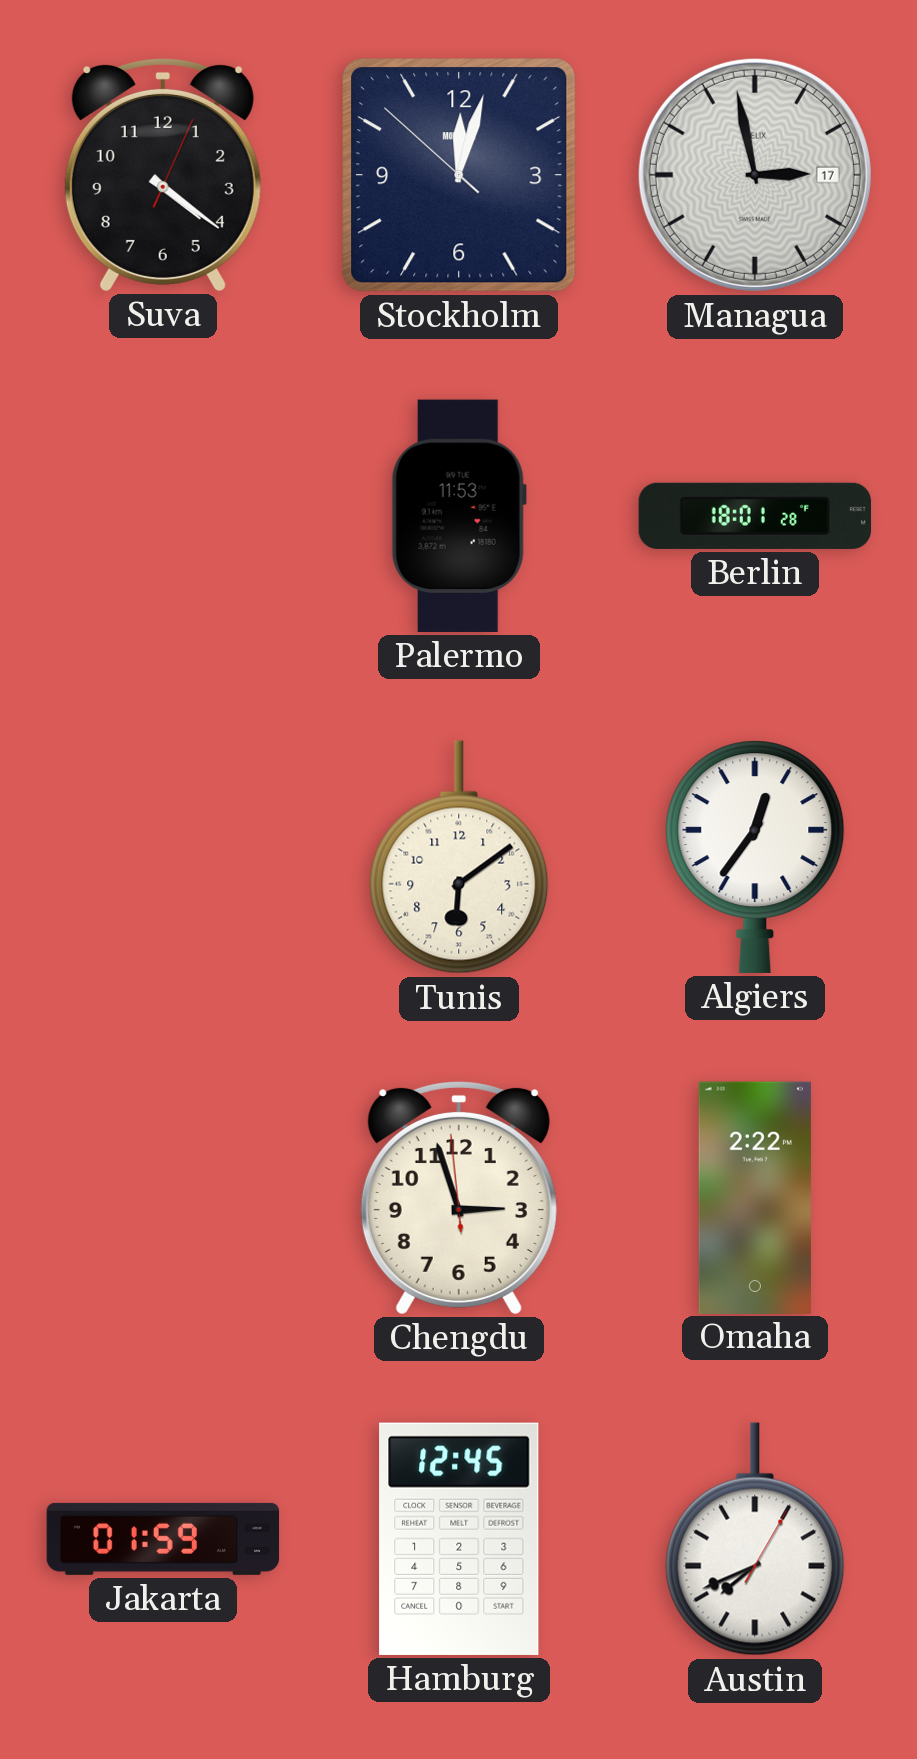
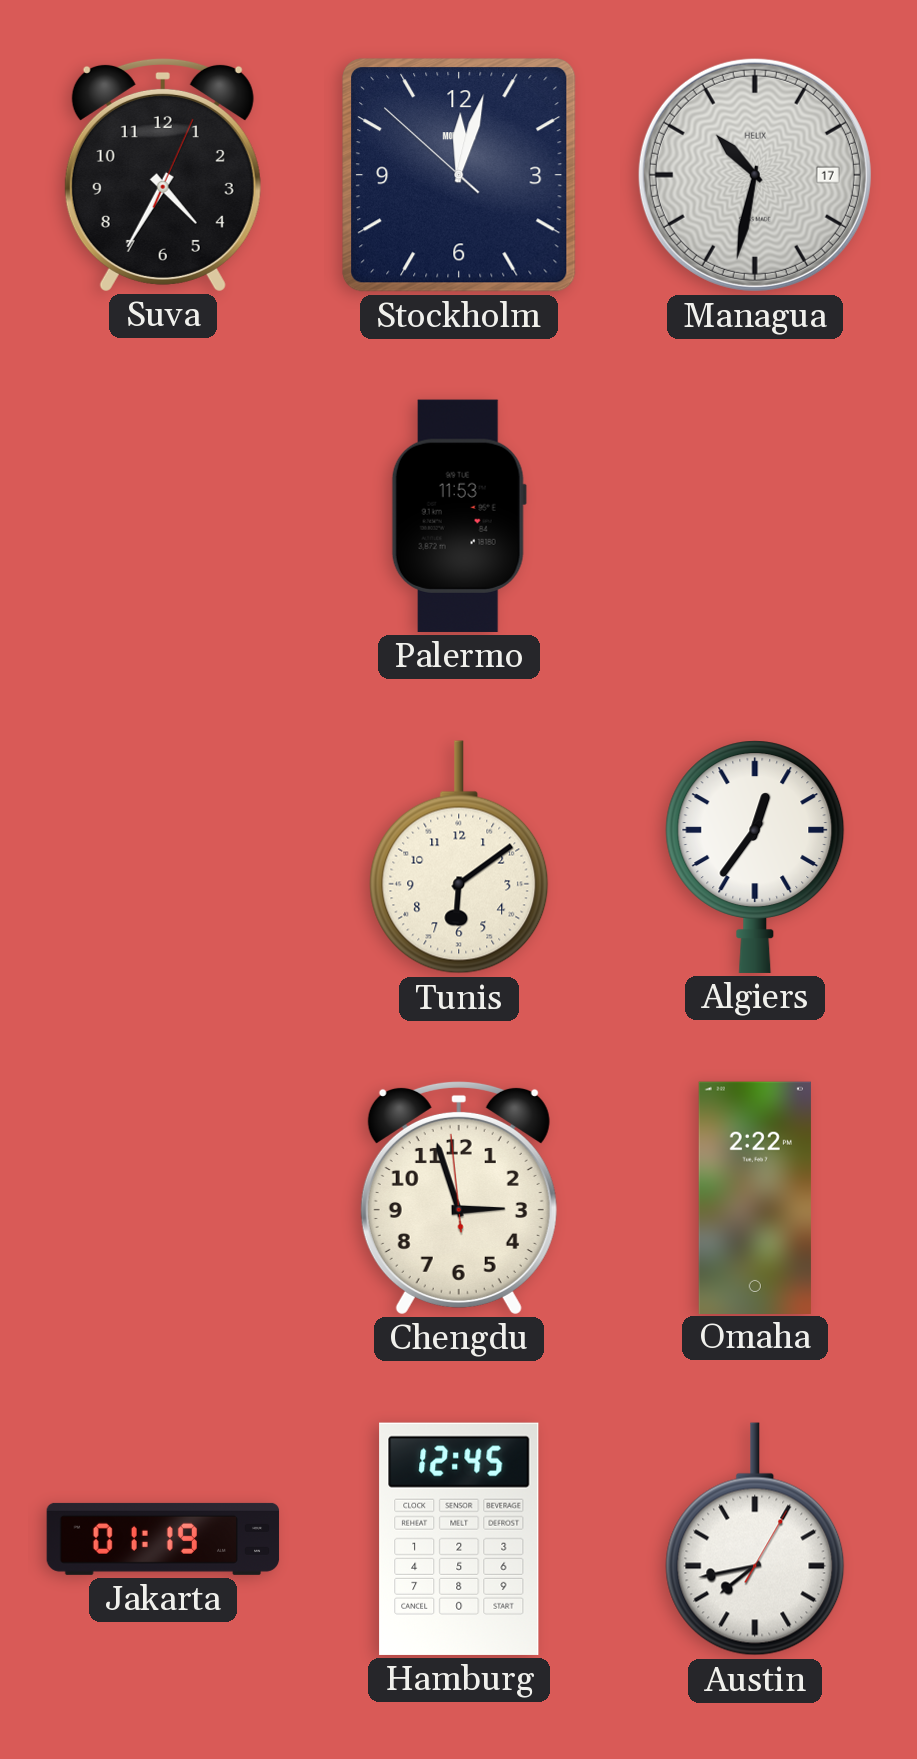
Suva: 4:21 -> 4:35 (163, 174)
Managua: 2:58 -> 10:32 (755, 175)
Berlin: 18:01 -> none (754, 516)
Jakarta: 01:59 -> 01:19 (163, 1539)
Austin: 7:41 -> 7:43 (755, 1539)
